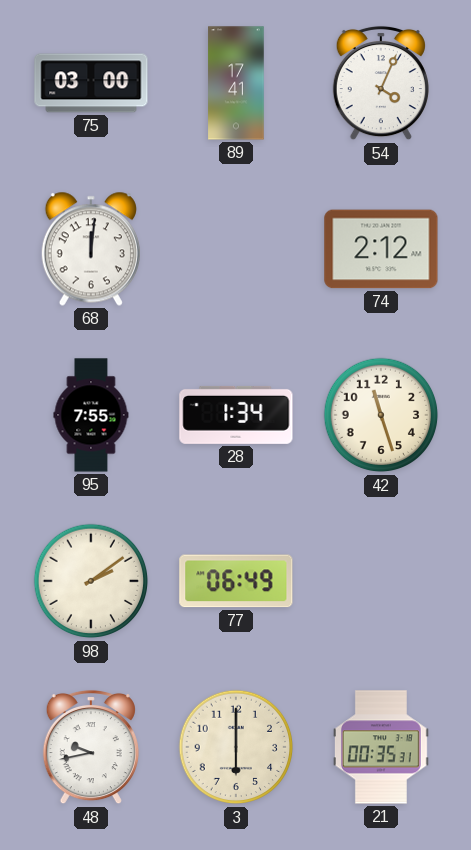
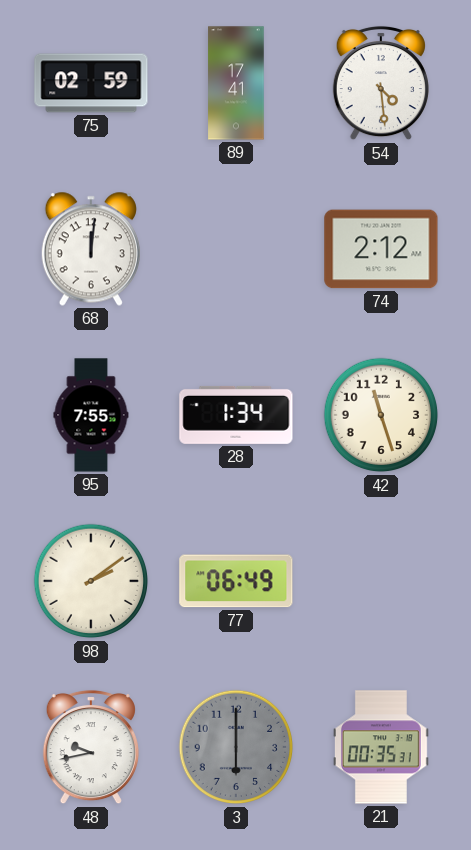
75: 03:00 -> 02:59 (91, 83)
54: 4:04 -> 4:29 (381, 83)
3 dial: cream -> grey (236, 747)
